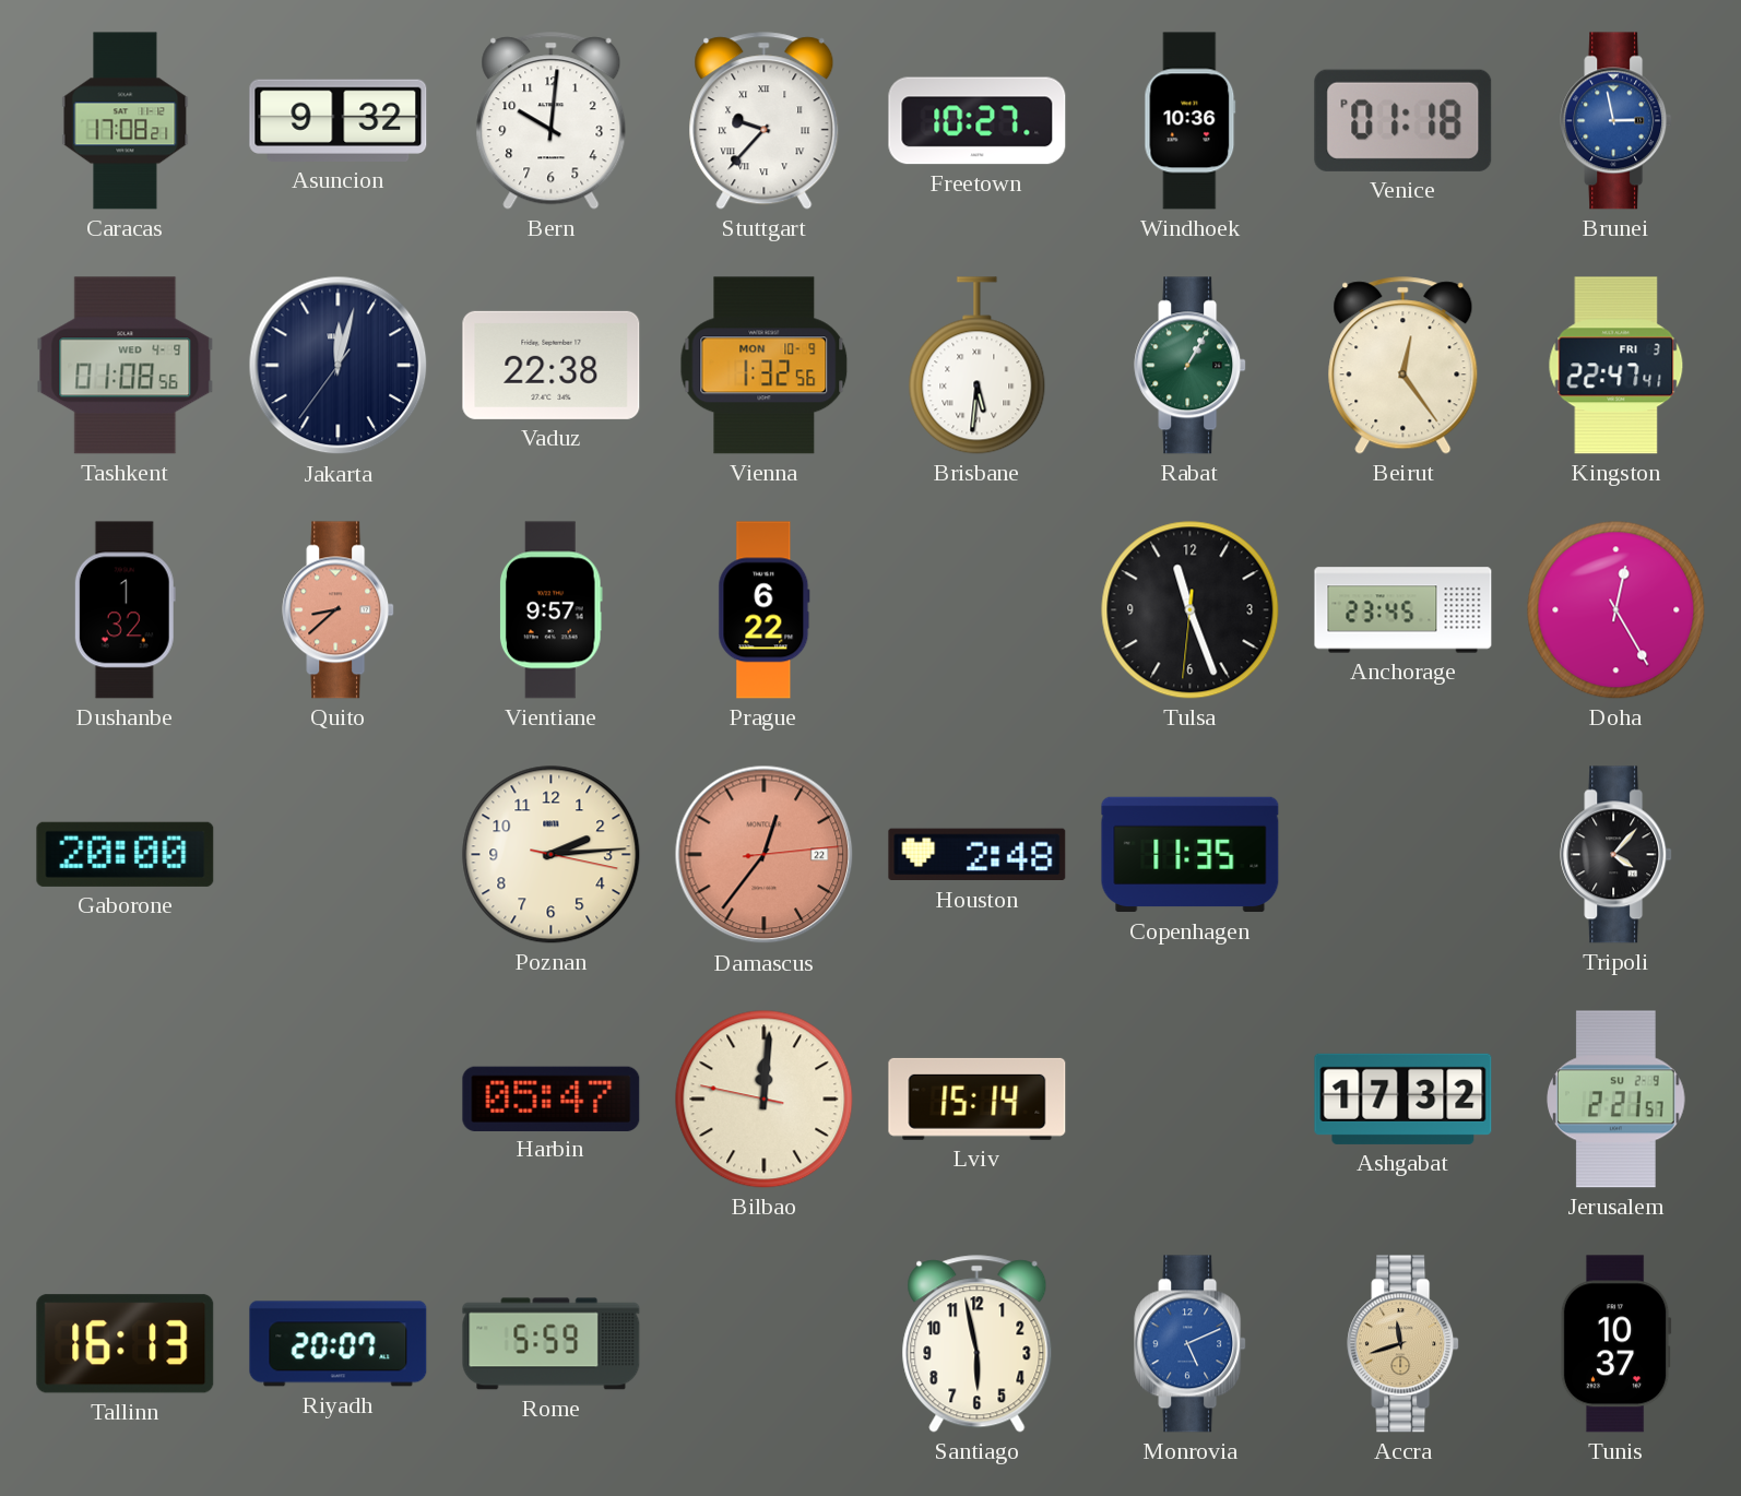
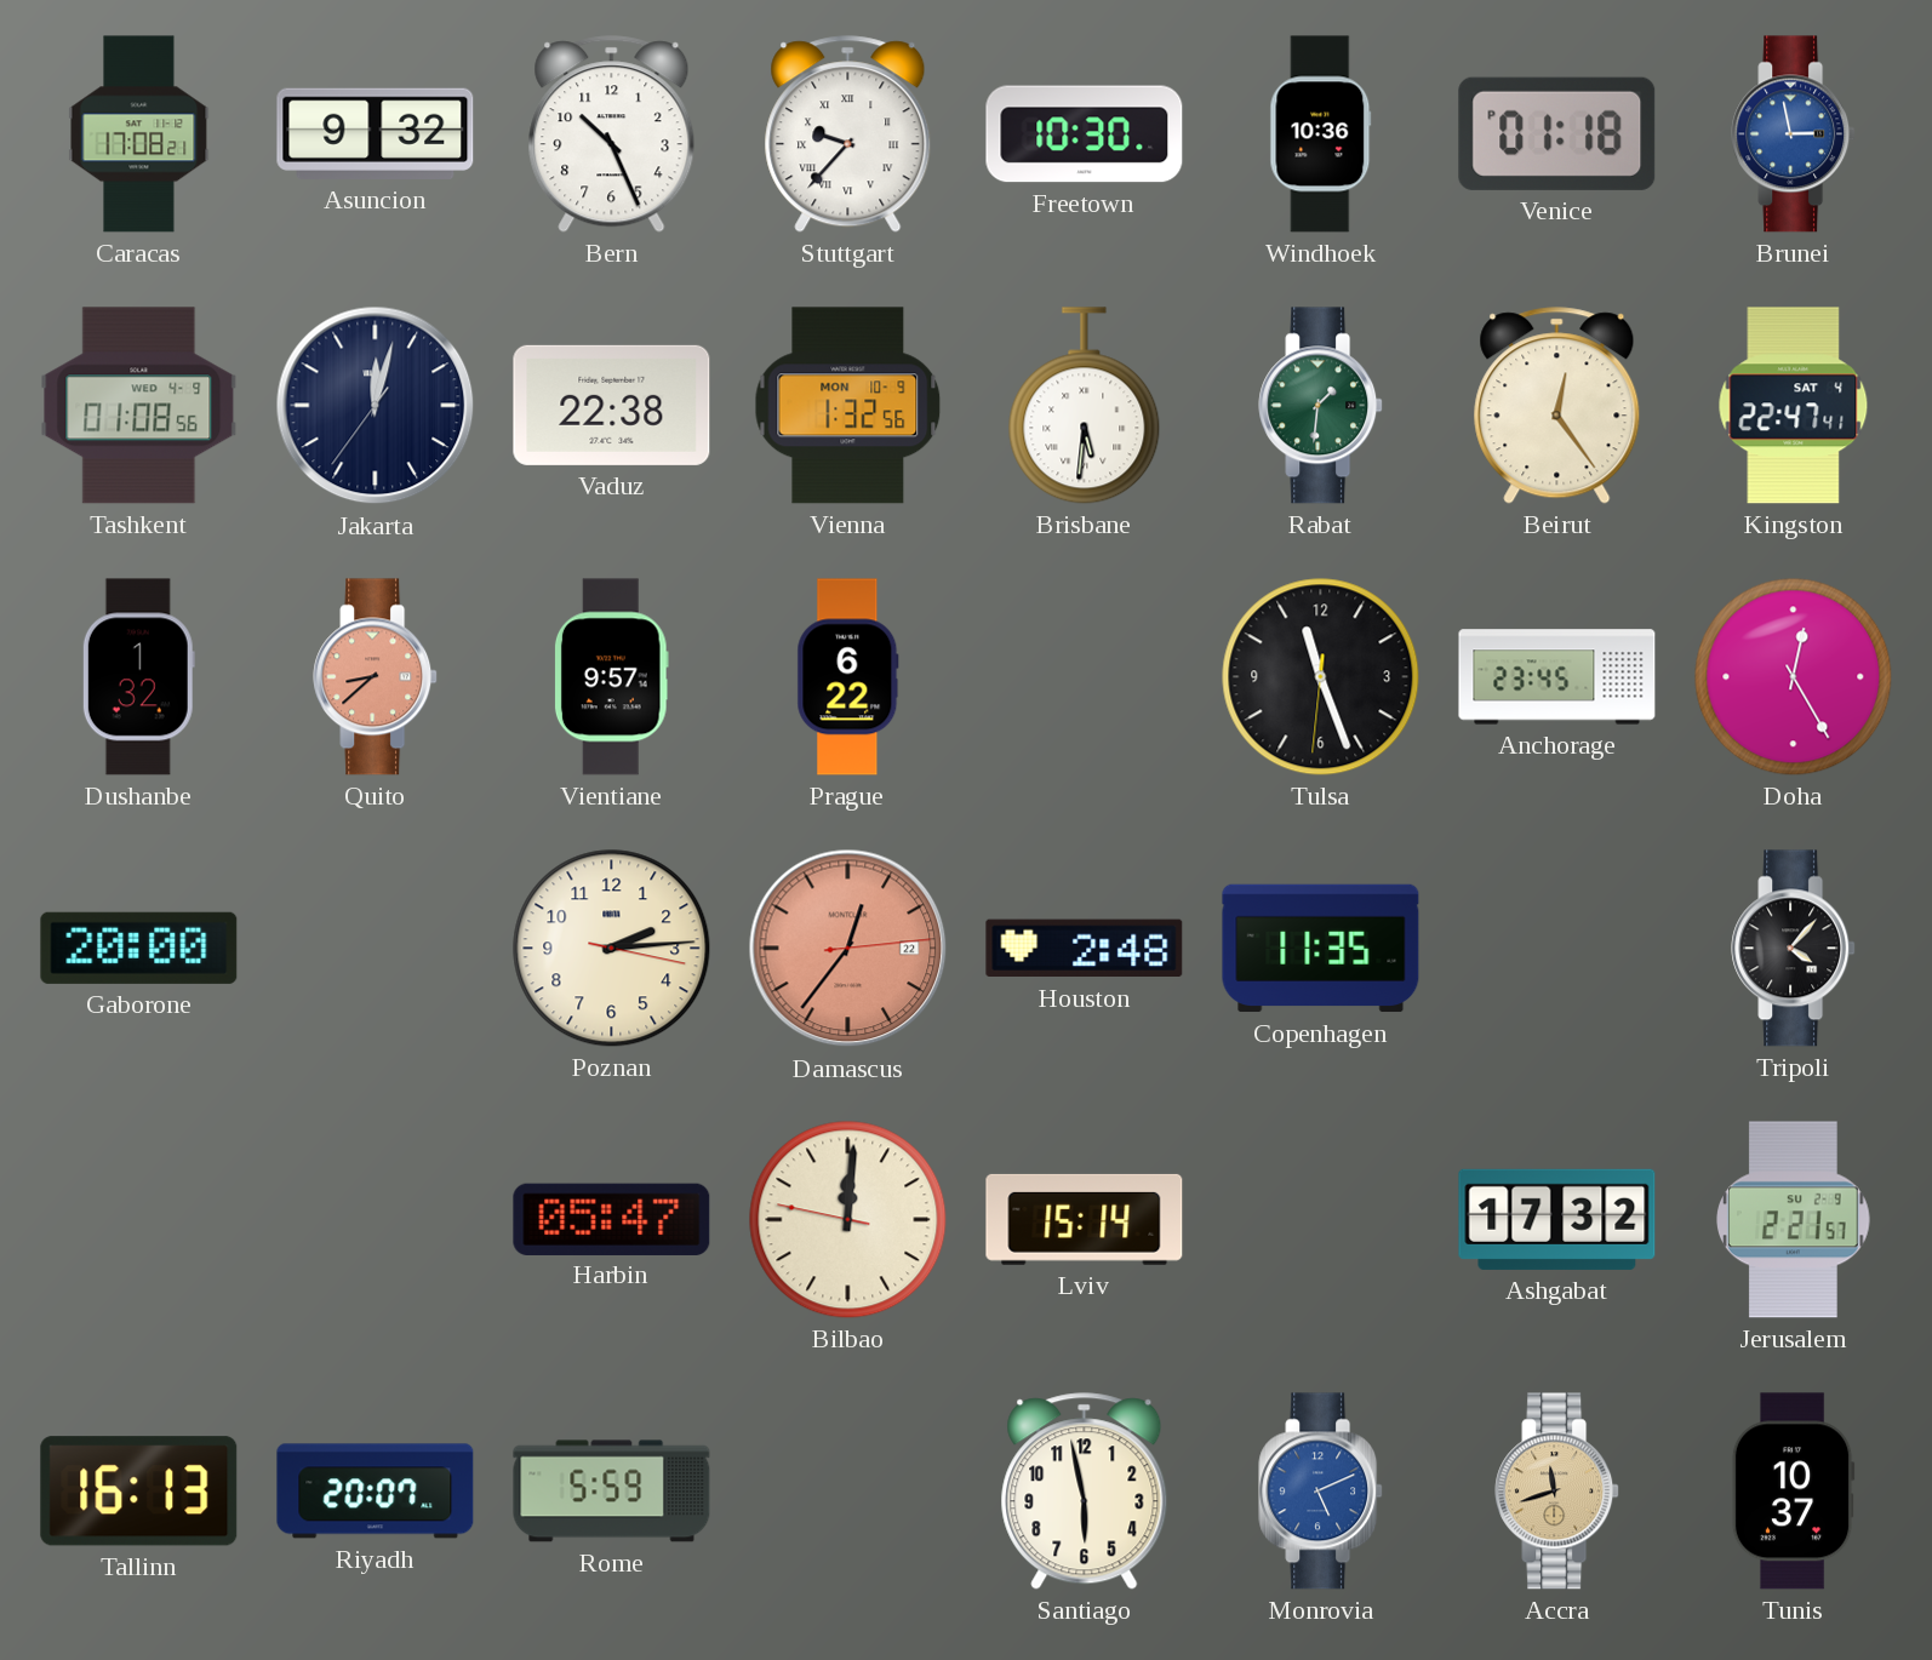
Bern: 10:01 -> 10:26 (612, 134)
Freetown: 10:27 -> 10:30 (1085, 134)
Rabat: 1:05 -> 1:31 (1321, 406)
Kingston date: FRI 3 -> SAT 4 (1794, 406)
